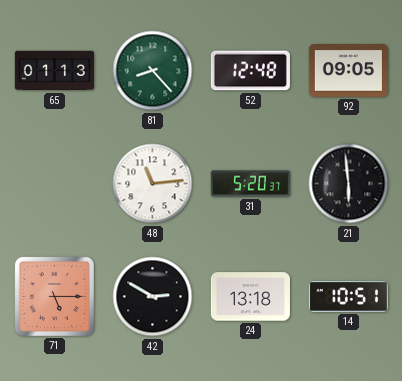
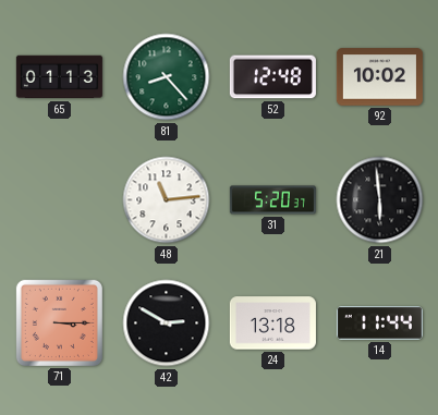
92: 09:05 -> 10:02 (379, 77)
71: 5:15 -> 3:15 (59, 322)
14: 10:51 -> 11:44 (379, 324)
